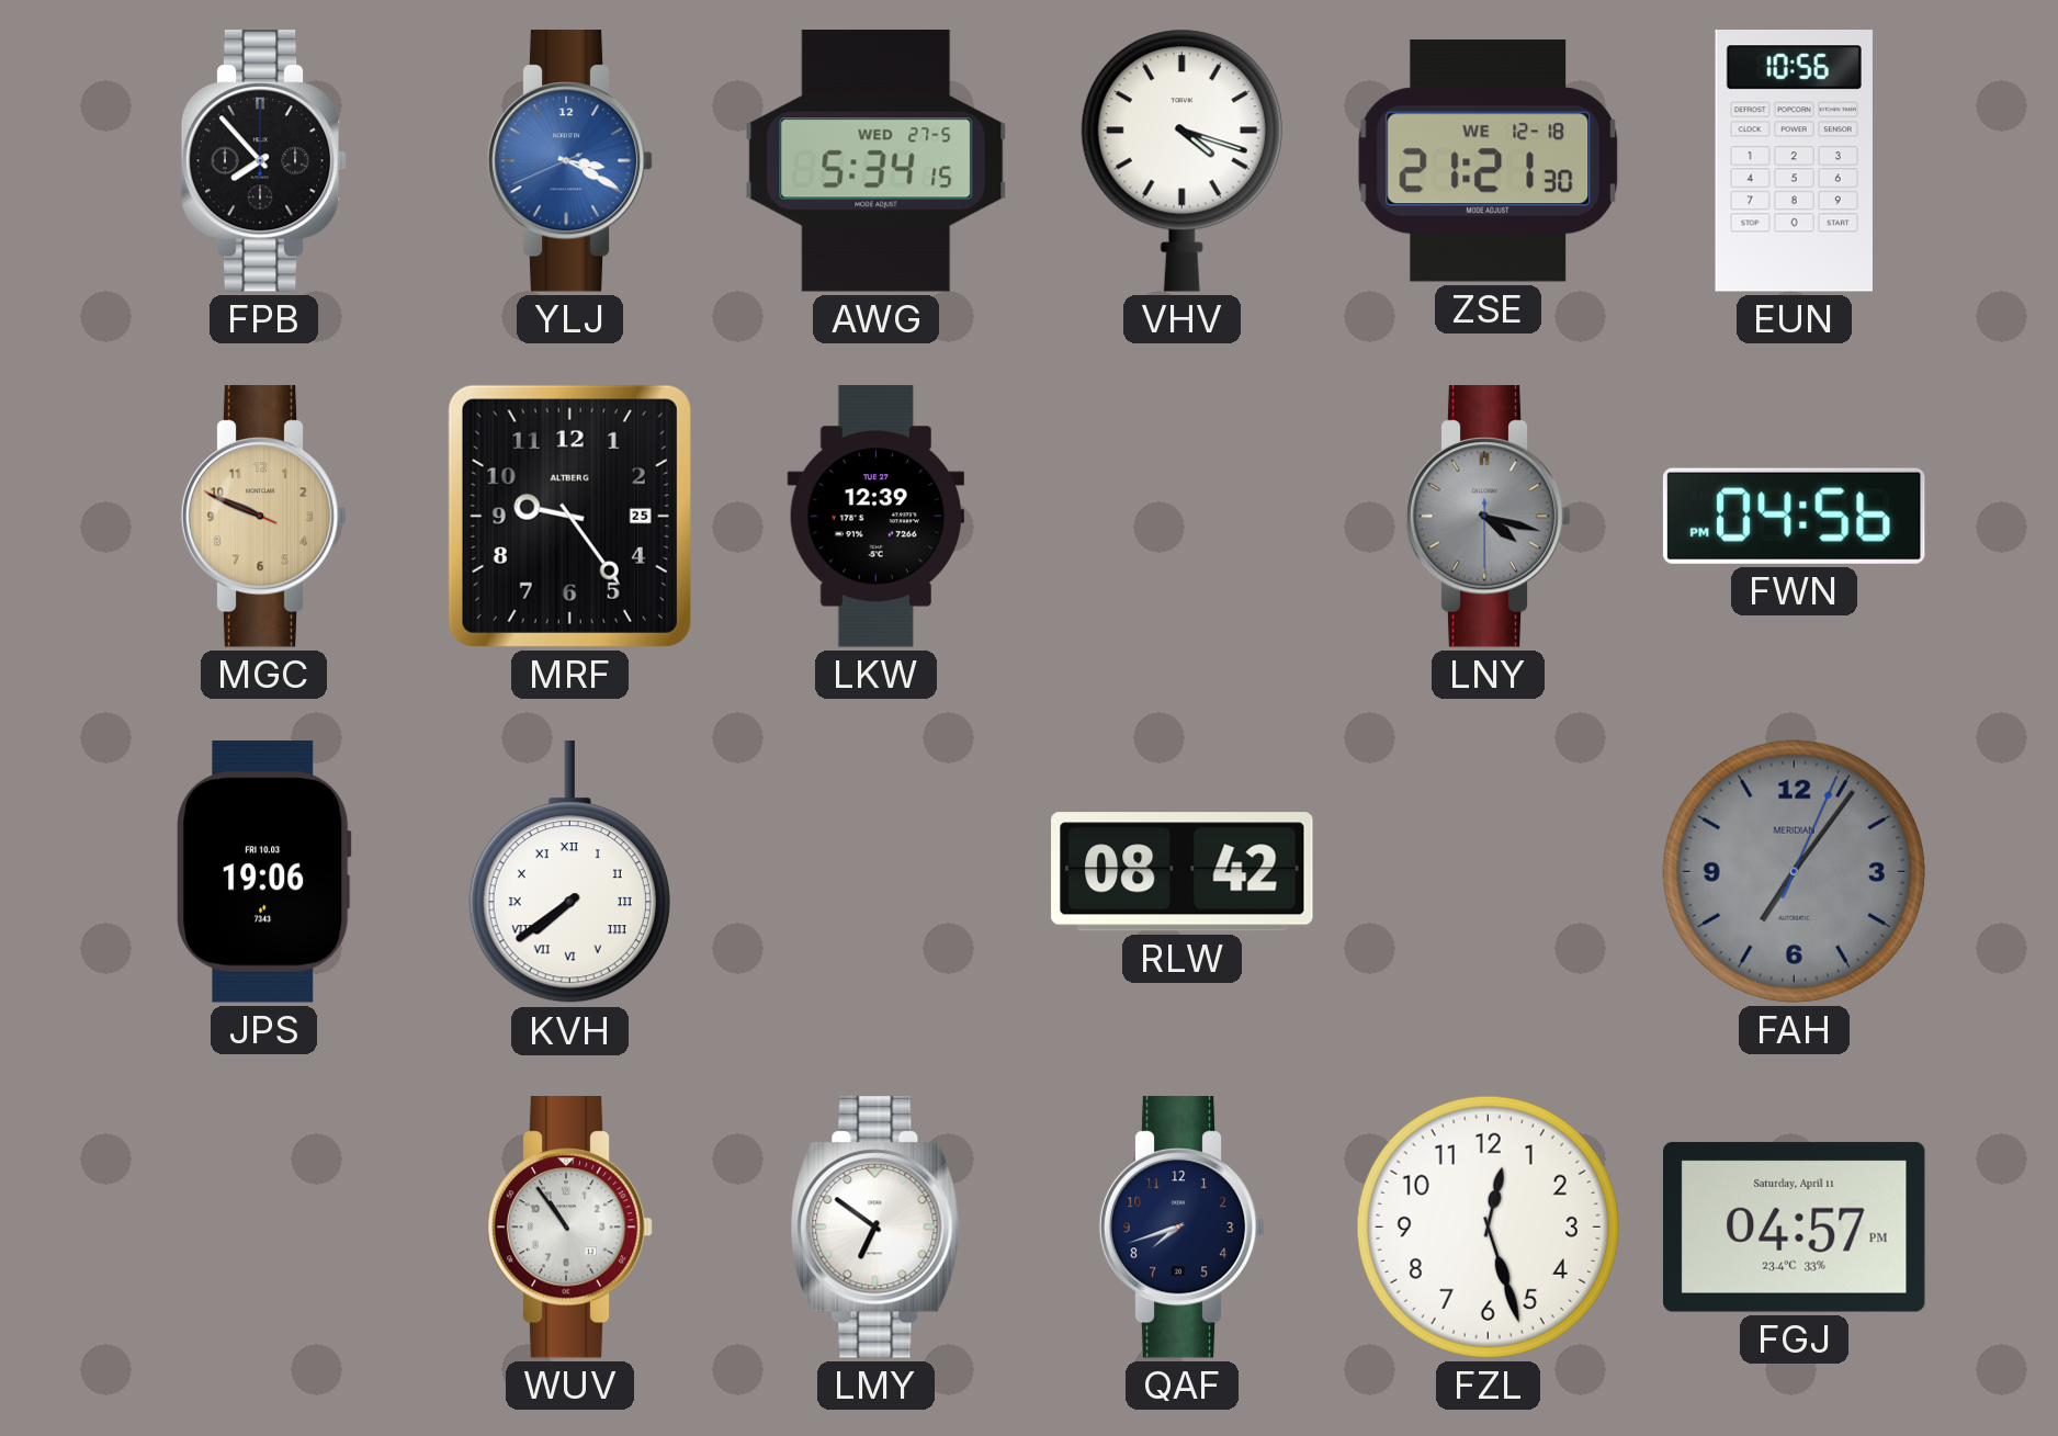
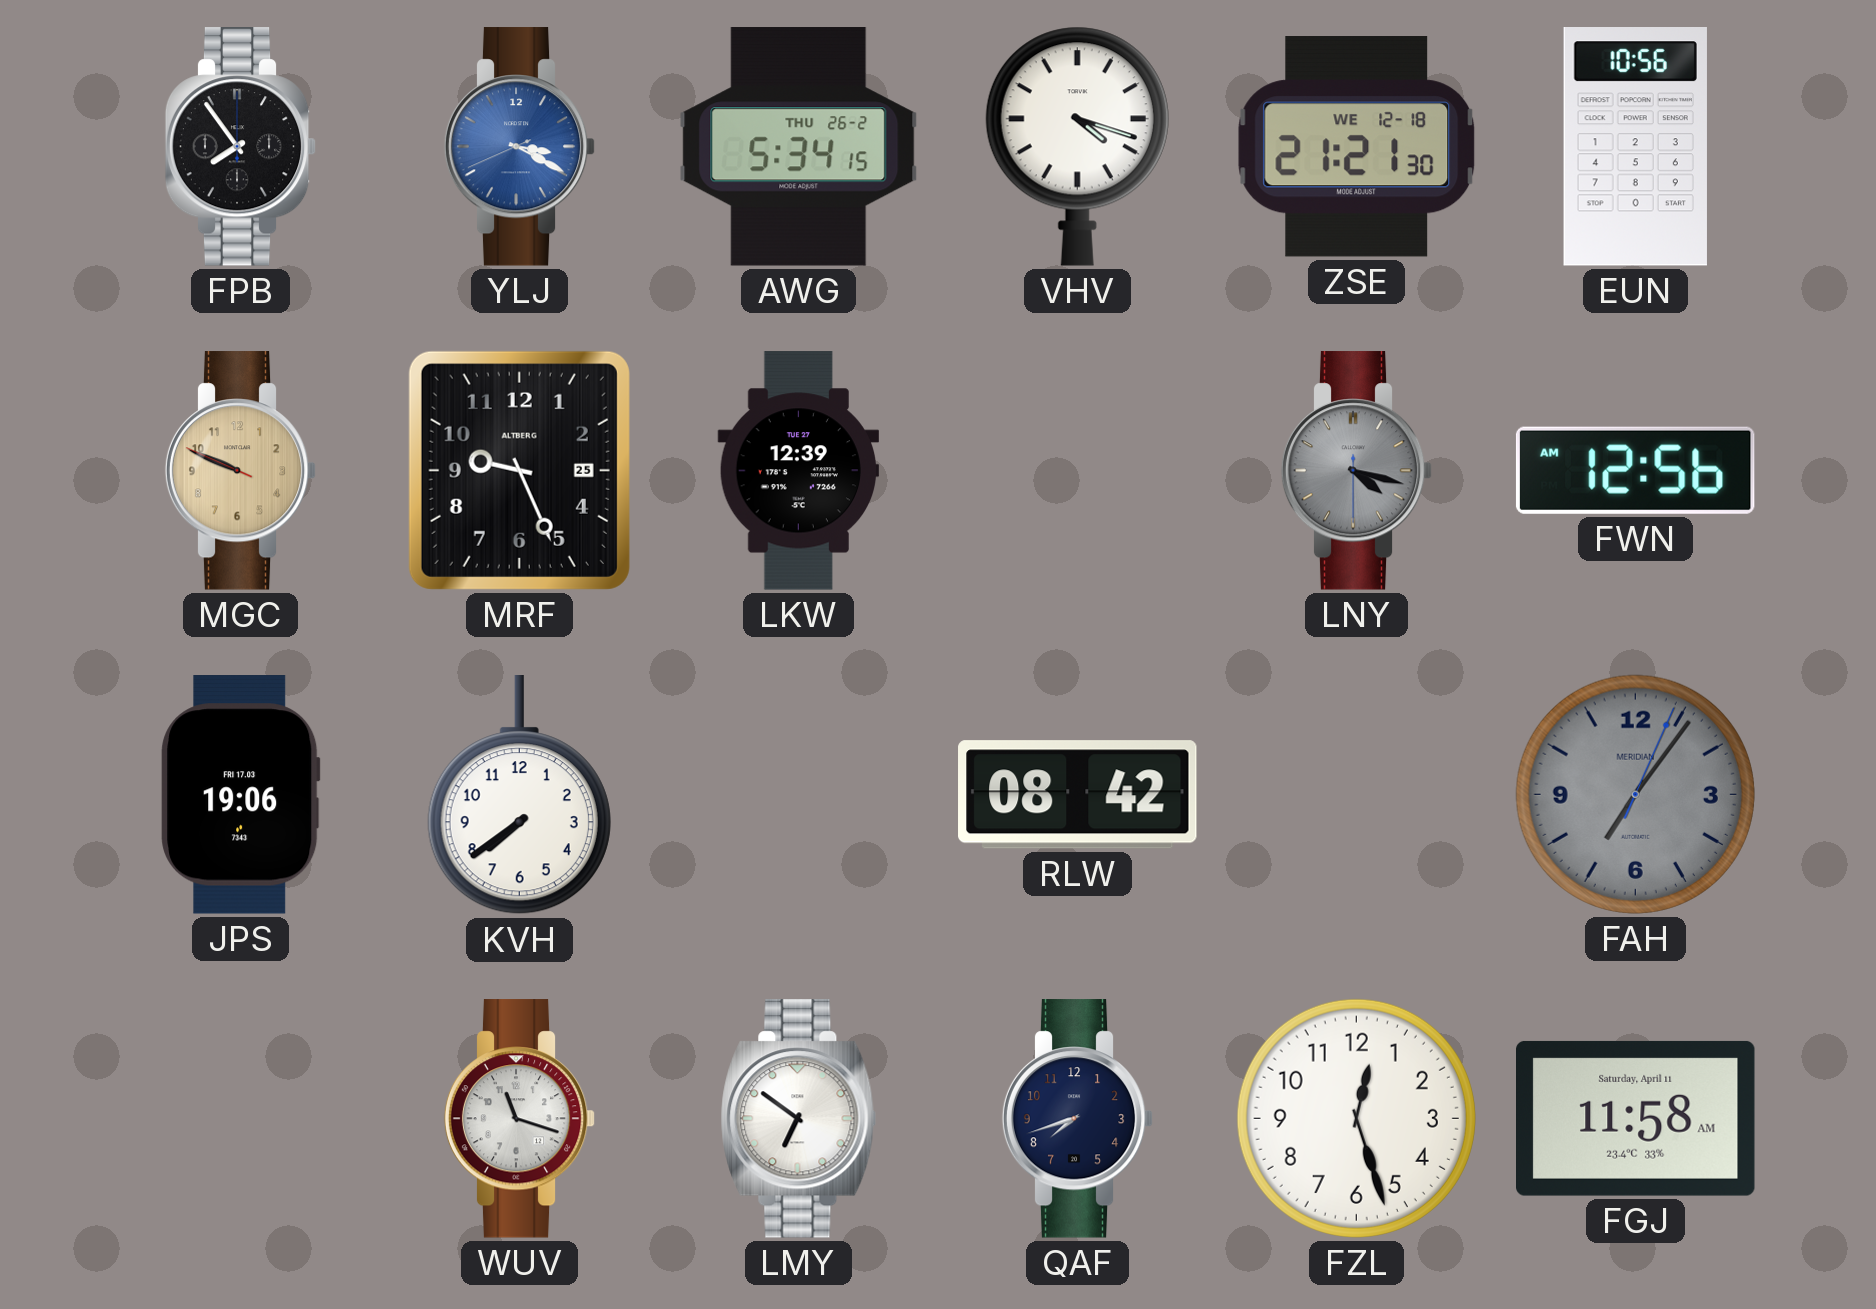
FPB: 7:53 -> 7:54 (241, 147)
AWG date: WED 27-5 -> THU 26-2 (799, 147)
MRF: 9:24 -> 9:26 (519, 470)
FWN: 04:56 -> 12:56 (1635, 470)
JPS date: FRI 10.03 -> FRI 17.03 (241, 795)
KVH numerals: Roman -> Arabic (519, 796)
WUV: 10:54 -> 11:18 (520, 1119)
FGJ: 04:57 -> 11:58 (1636, 1118)
